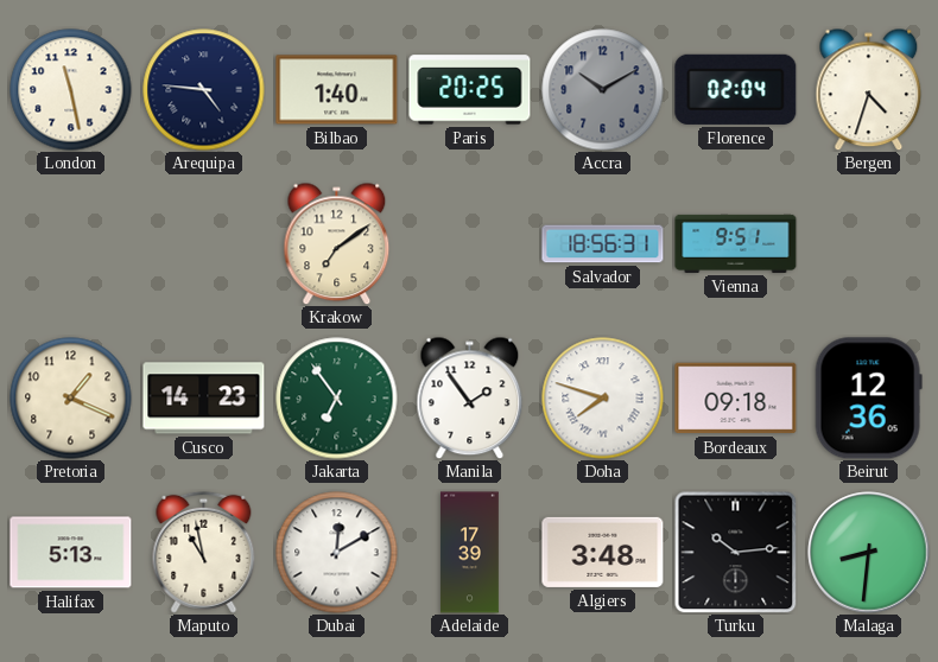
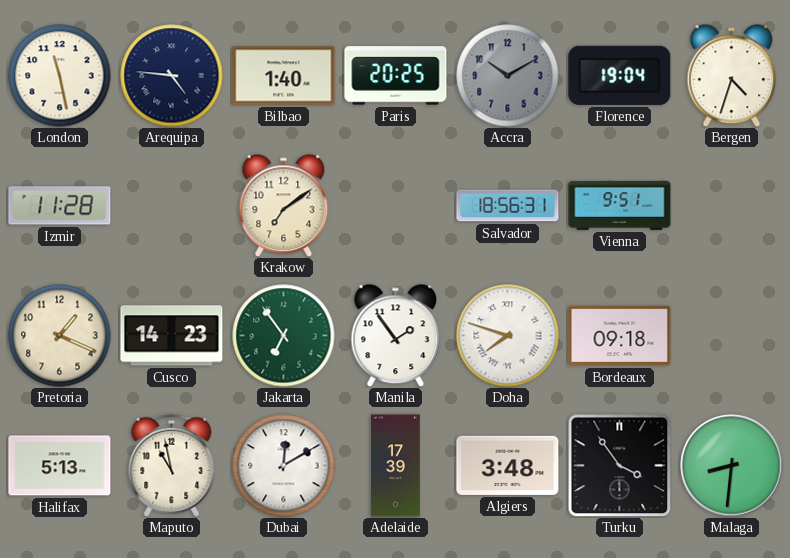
Florence: 02:04 -> 19:04 (620, 75)
Izmir: none -> 11:28 (60, 206)
Beirut: 12:36 -> none (868, 399)
Turku: 10:14 -> 3:54 (619, 465)
